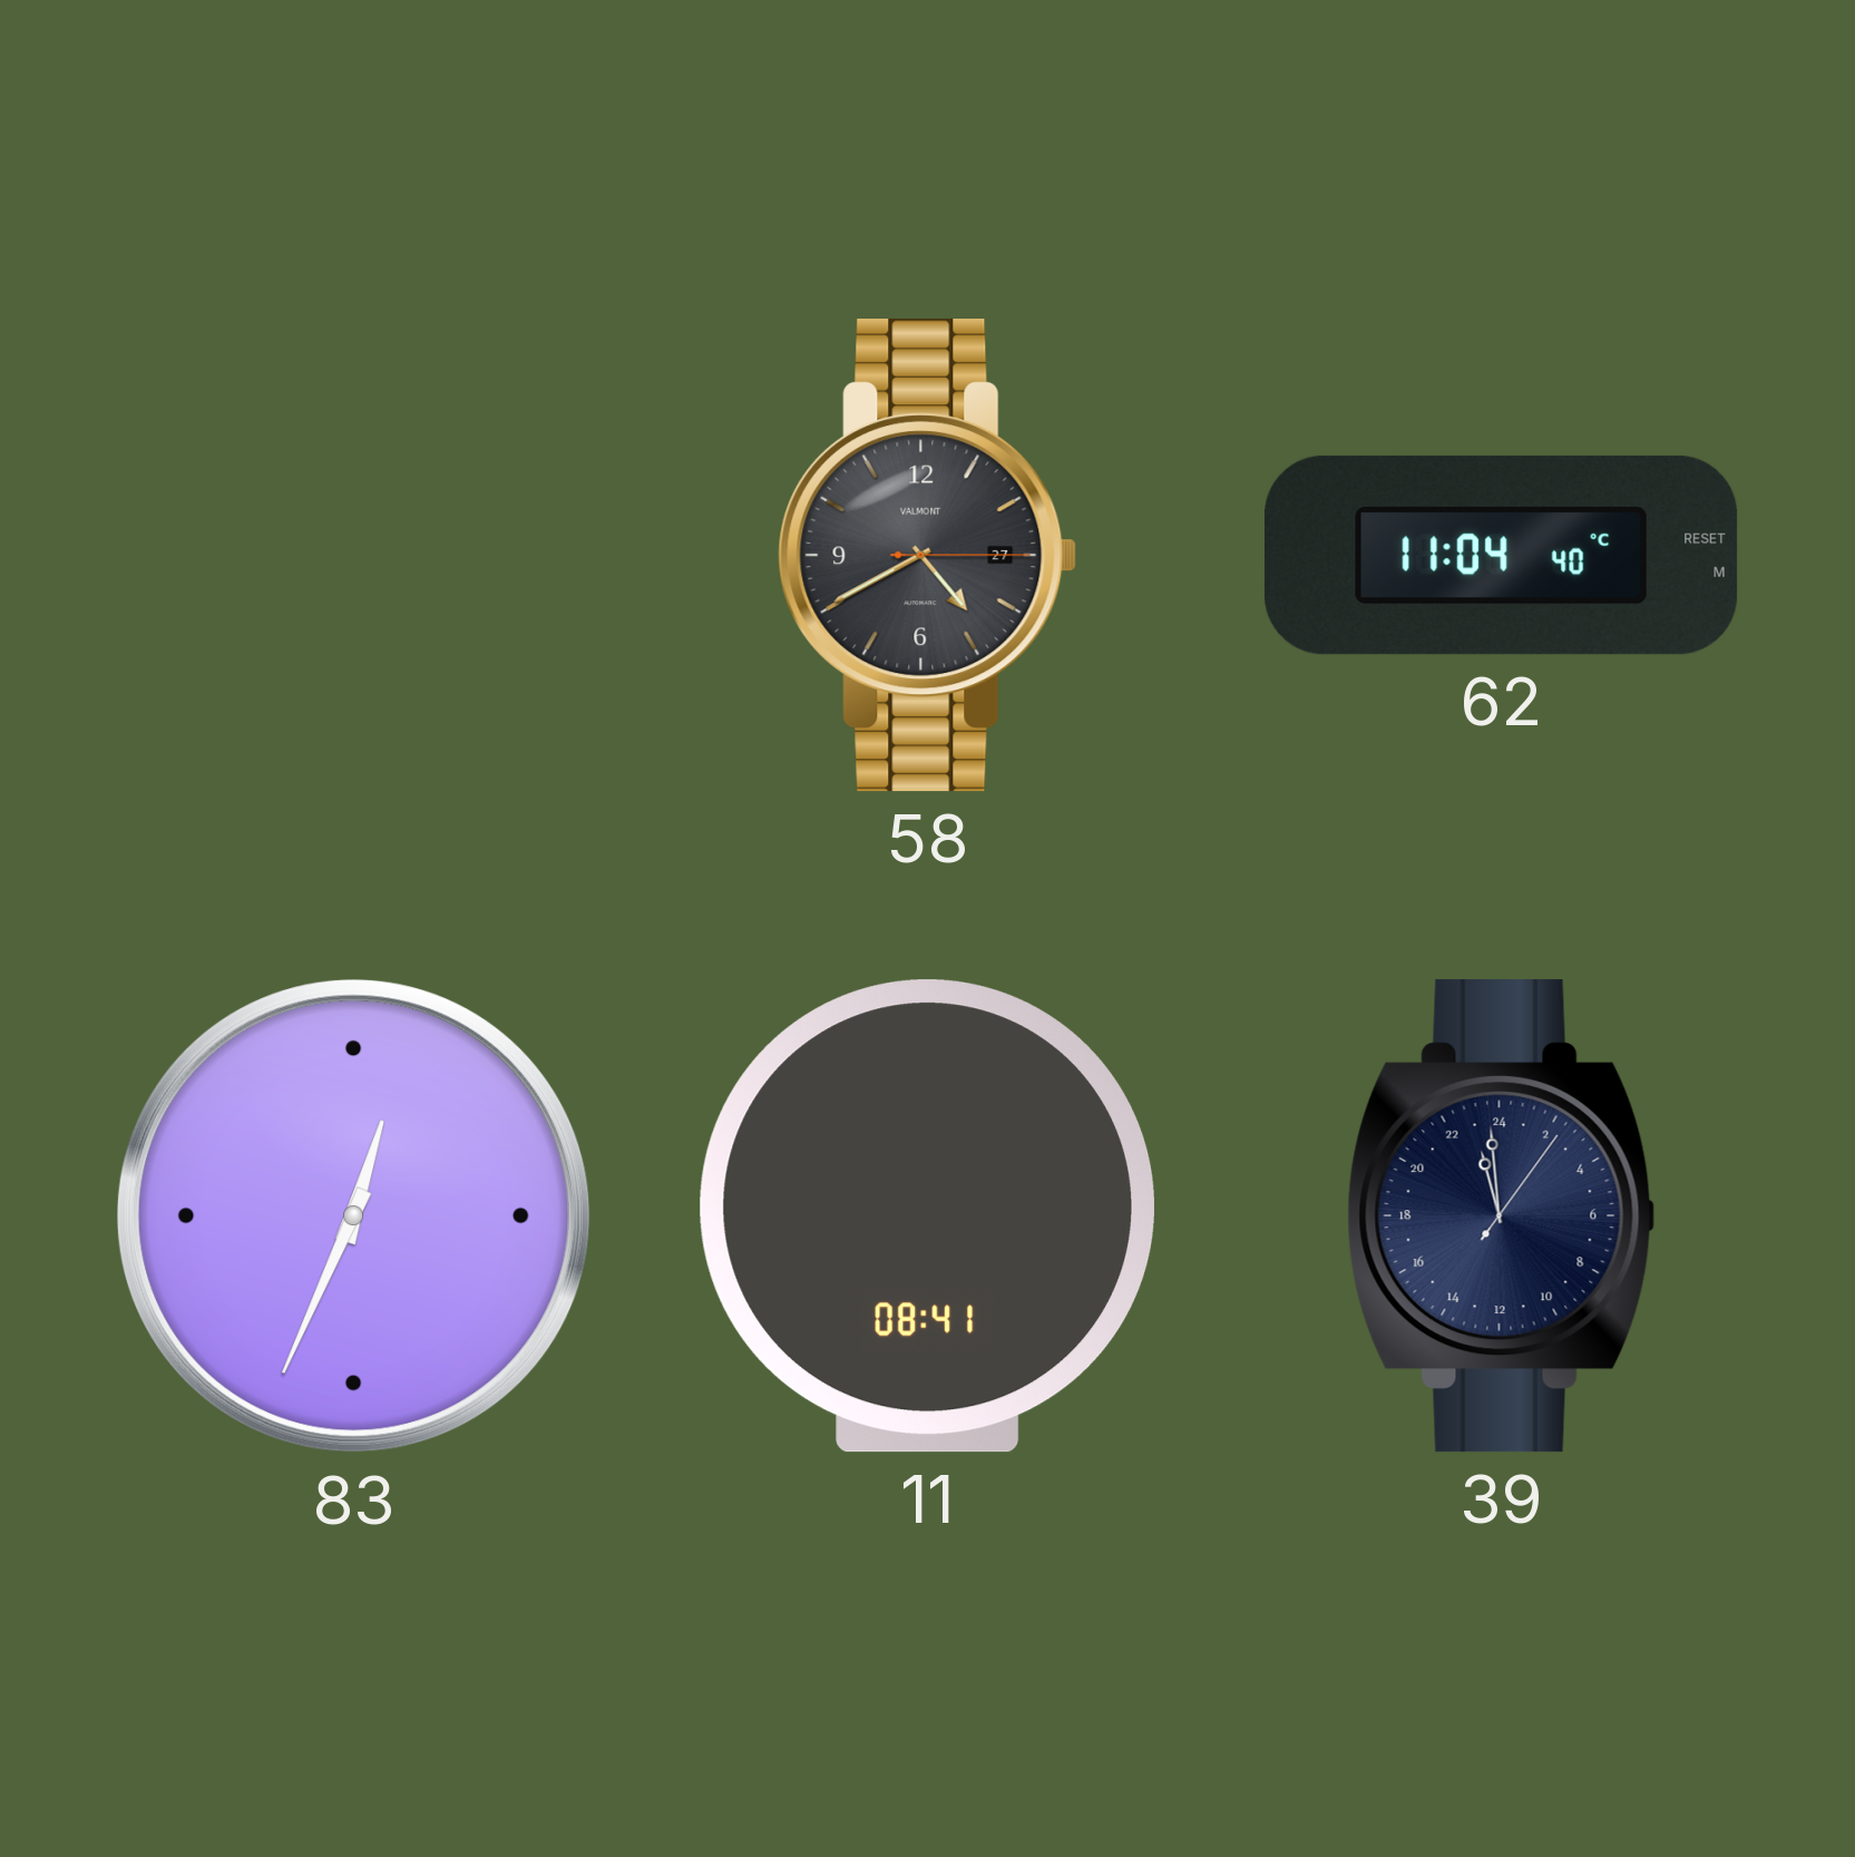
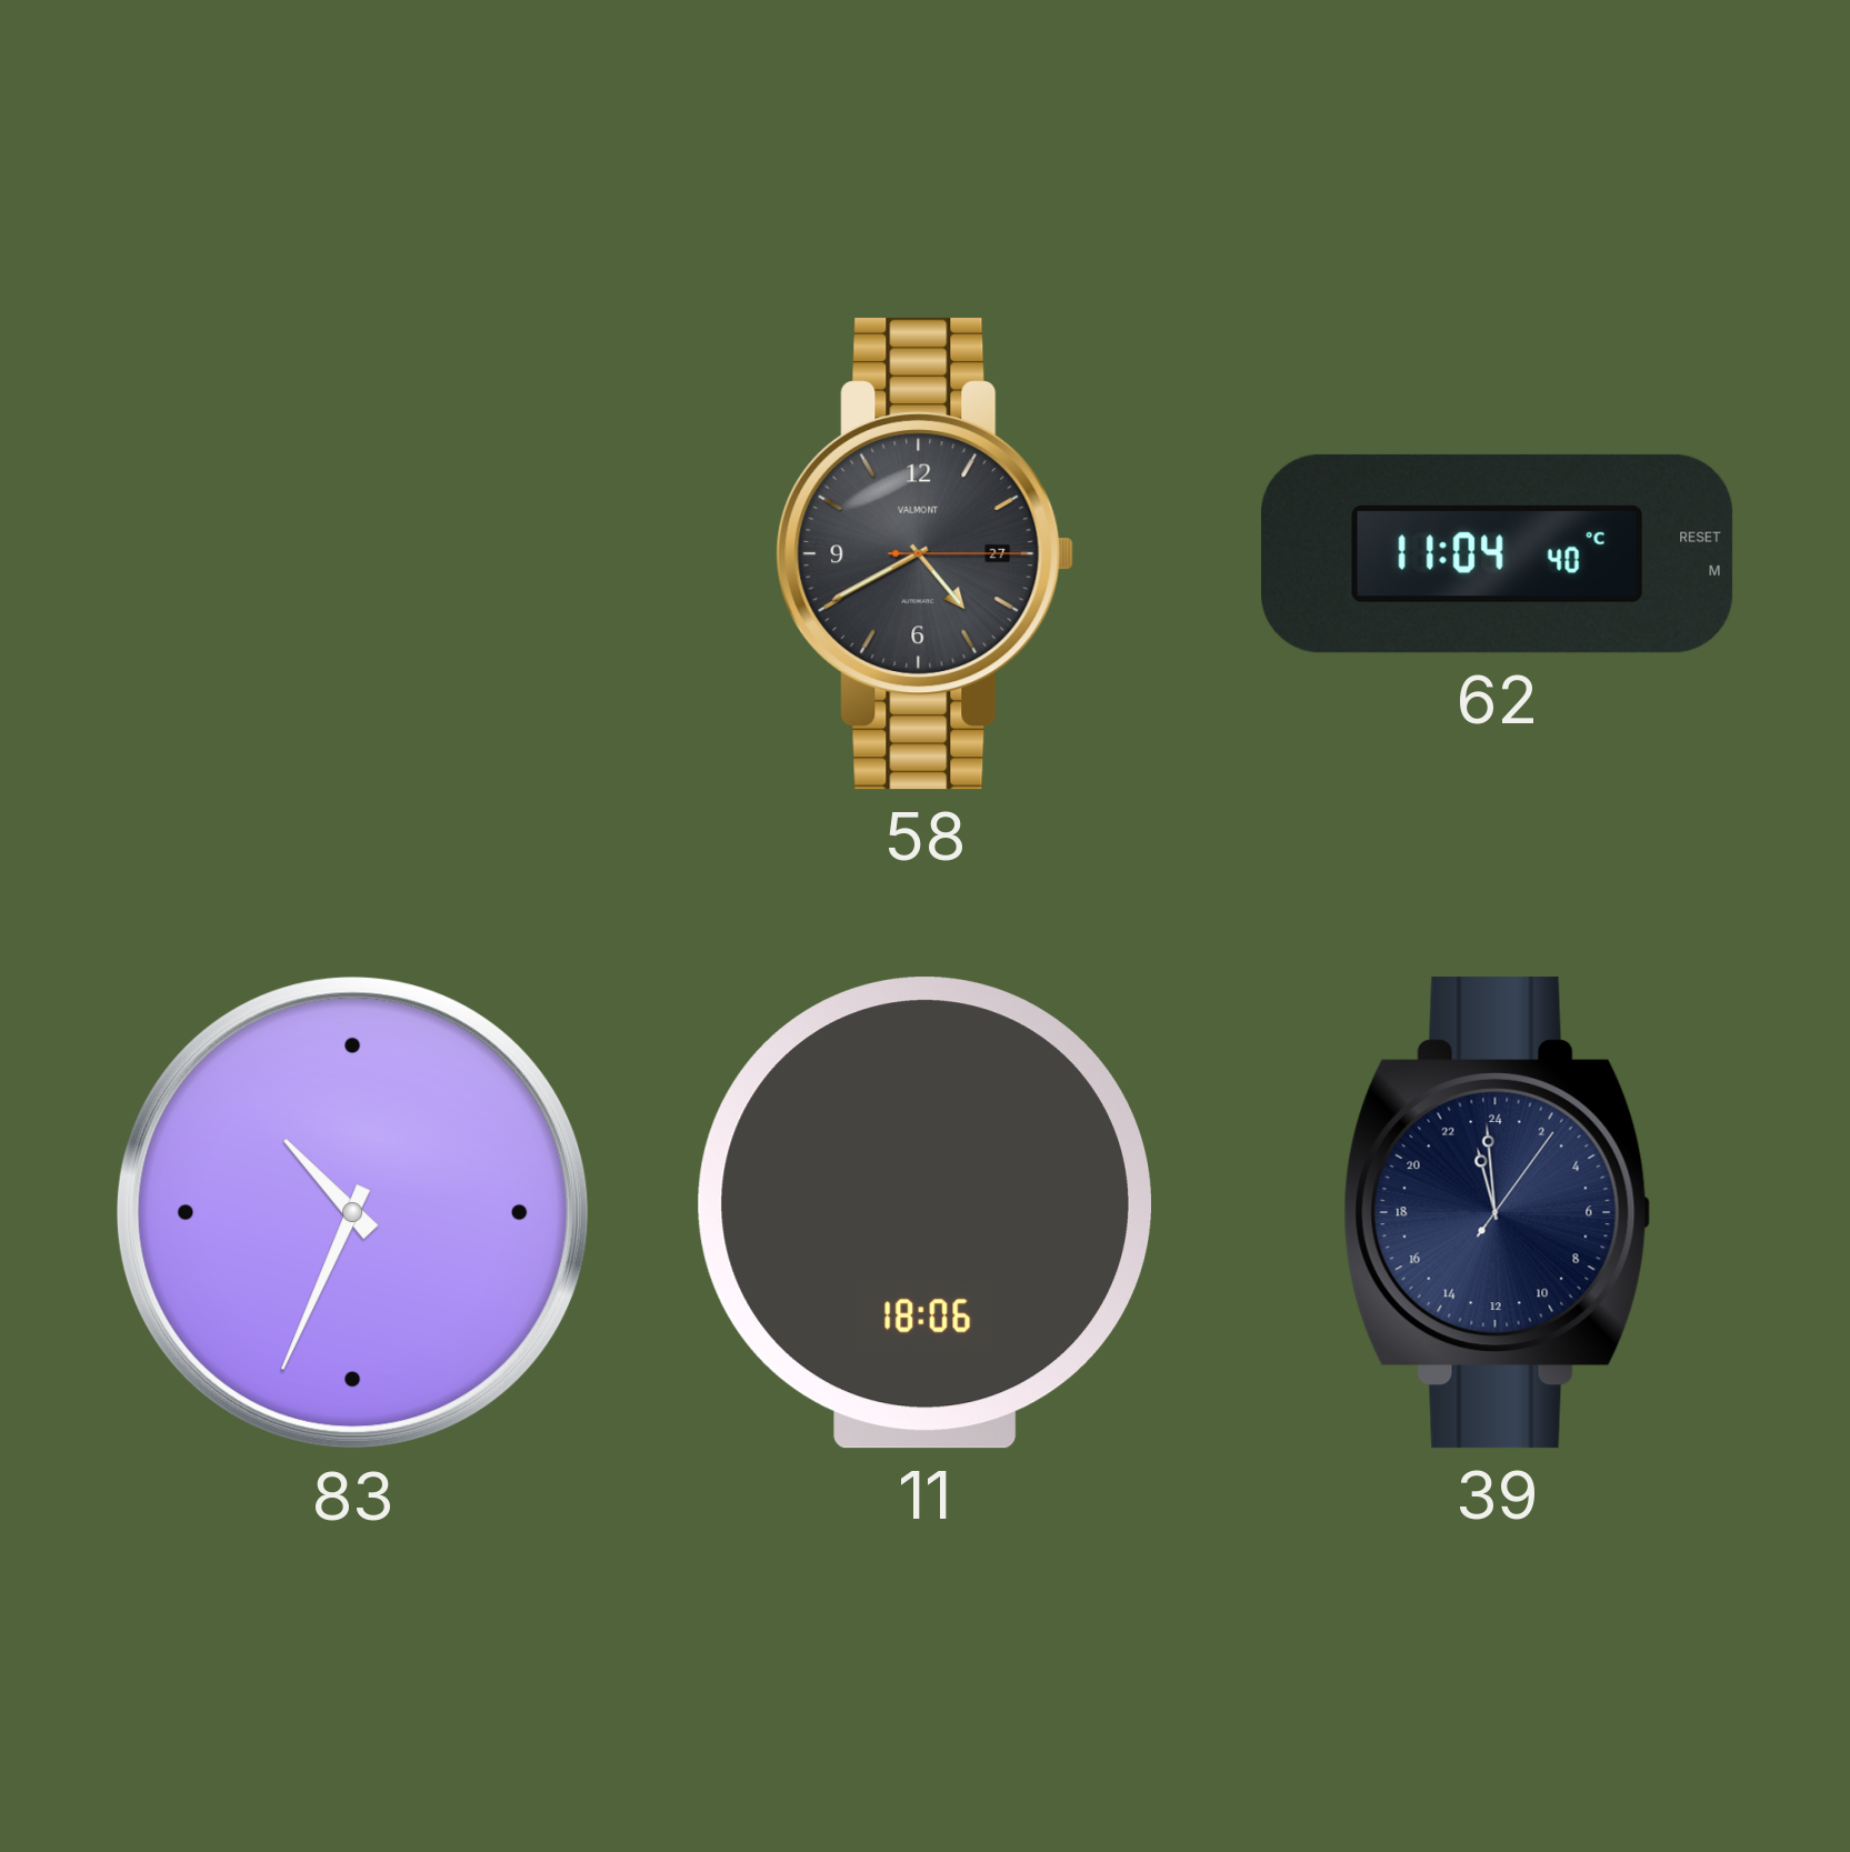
83: 12:34 -> 10:34 (353, 1213)
11: 08:41 -> 18:06 (924, 1213)
